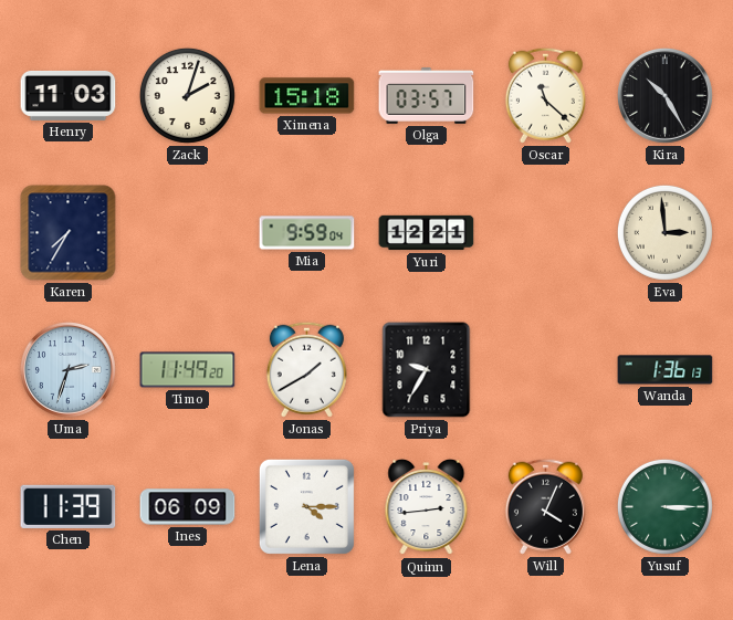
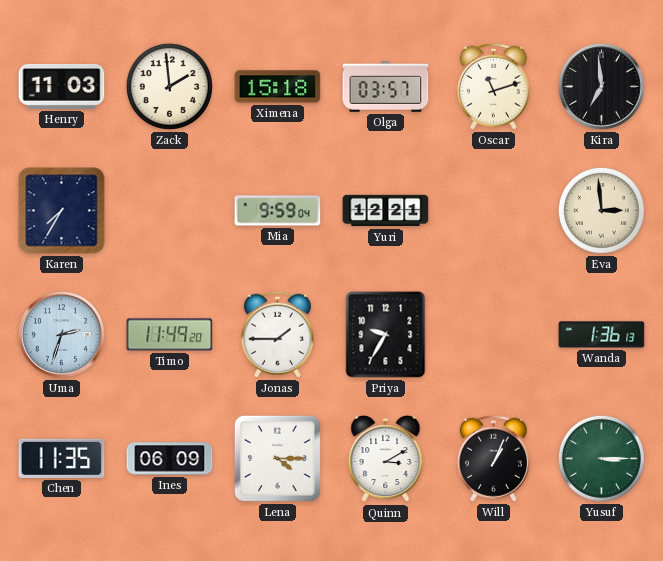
Zack: 2:03 -> 1:59 (169, 86)
Oscar: 11:22 -> 11:12 (493, 86)
Kira: 10:25 -> 6:59 (601, 86)
Jonas: 1:40 -> 1:45 (277, 334)
Chen: 11:39 -> 11:35 (62, 458)
Quinn: 2:44 -> 3:10 (386, 459)
Will: 4:04 -> 1:04 (493, 458)
